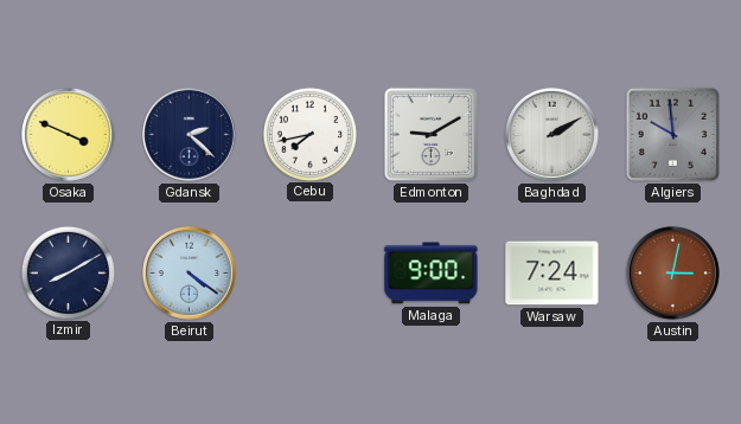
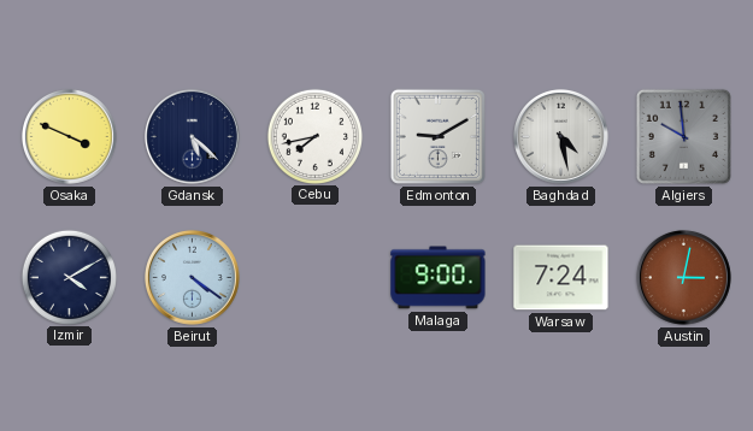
Gdansk: 2:22 -> 5:22 (192, 136)
Baghdad: 2:10 -> 4:28 (560, 136)
Izmir: 8:10 -> 4:10 (69, 277)
